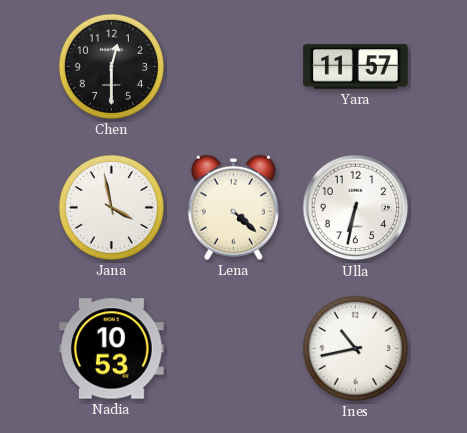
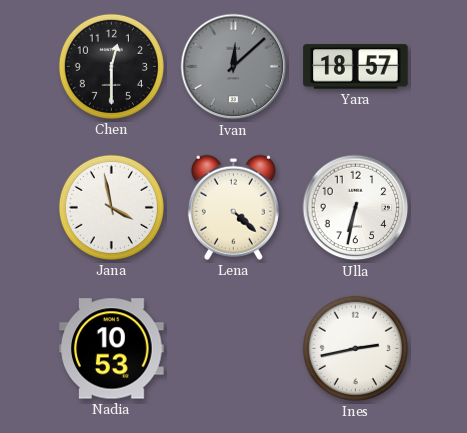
Ivan: none -> 12:08 (234, 67)
Yara: 11:57 -> 18:57 (356, 67)
Ines: 10:43 -> 2:43 (355, 348)
